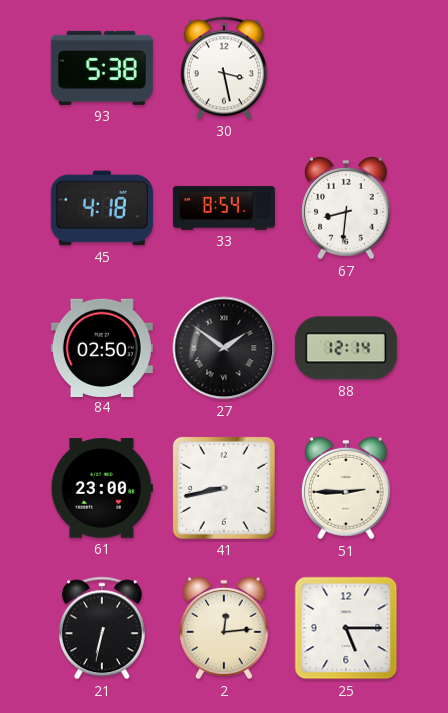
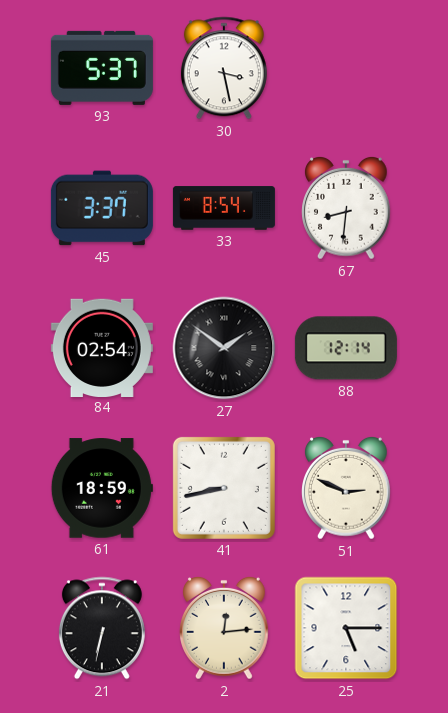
93: 5:38 -> 5:37 (102, 68)
45: 4:18 -> 3:37 (102, 208)
84: 02:50 -> 02:54 (102, 347)
61: 23:00 -> 18:59 (102, 488)
51: 2:45 -> 2:49 (347, 488)
